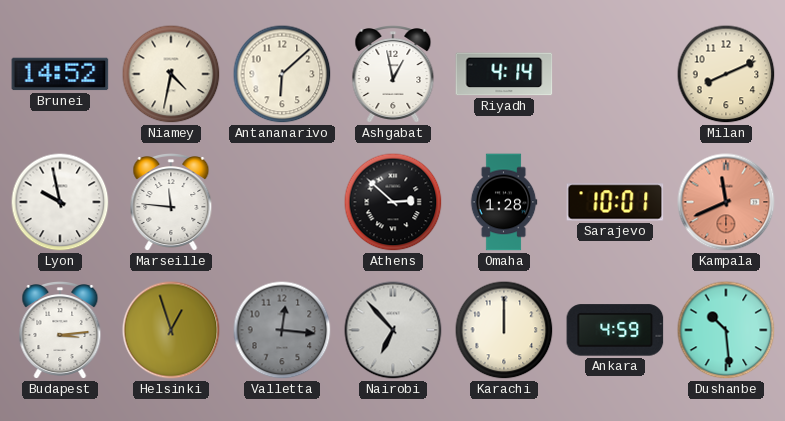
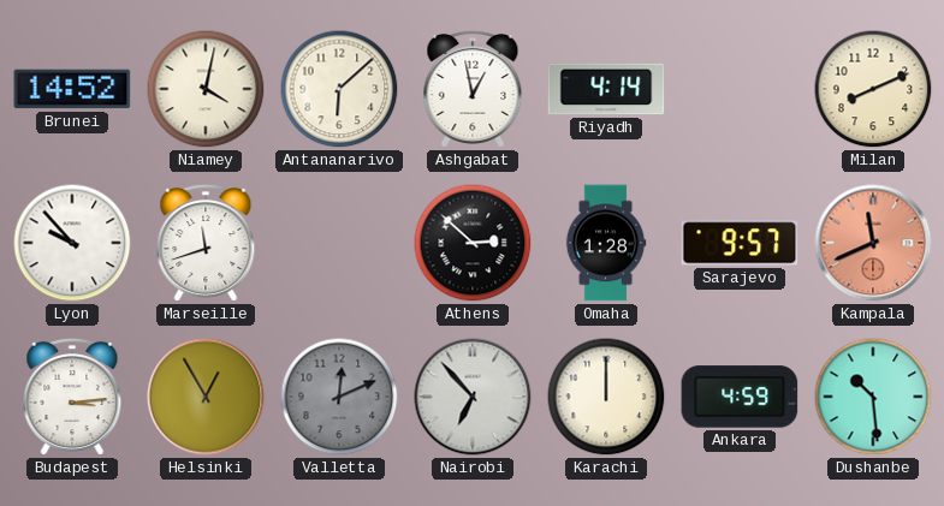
Niamey: 4:32 -> 4:02 (206, 89)
Lyon: 9:58 -> 9:53 (72, 243)
Marseille: 11:46 -> 11:42 (206, 244)
Sarajevo: 10:01 -> 9:57 (740, 243)
Helsinki: 12:57 -> 12:55 (206, 397)
Valletta: 12:16 -> 12:11 (339, 397)
